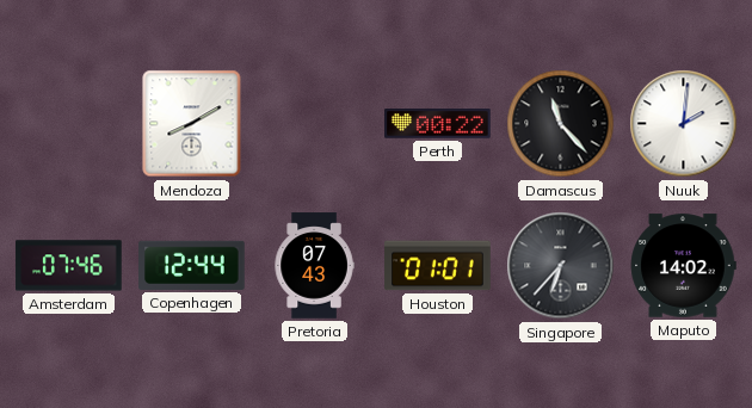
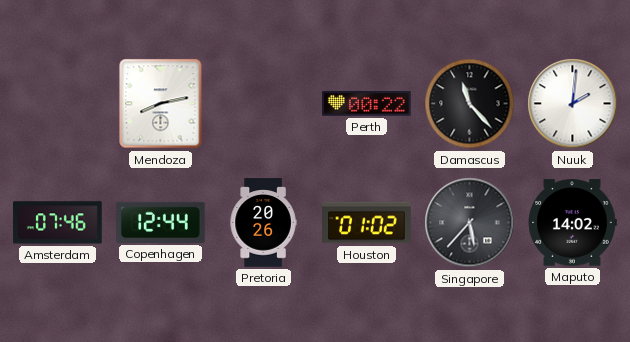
Mendoza: 8:10 -> 8:13 (161, 104)
Pretoria: 07:43 -> 20:26 (263, 223)
Houston: 01:01 -> 01:02 (367, 223)
Singapore: 6:37 -> 5:37 (470, 223)
